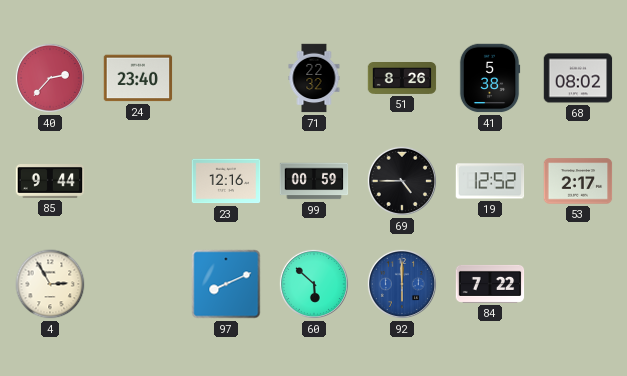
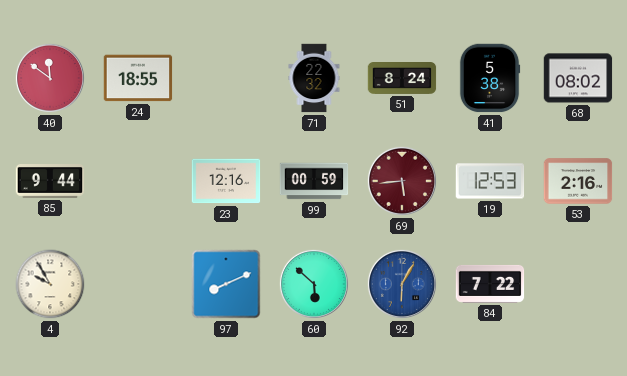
40: 2:37 -> 11:51 (50, 78)
24: 23:40 -> 18:55 (138, 78)
51: 8:26 -> 8:24 (402, 79)
69: 4:45 -> 5:44 (402, 181)
69 dial: black -> burgundy (402, 181)
19: 12:52 -> 12:53 (490, 181)
53: 2:17 -> 2:16 (578, 181)
4: 2:55 -> 9:55 (50, 284)
92: 6:00 -> 6:05 (402, 284)
